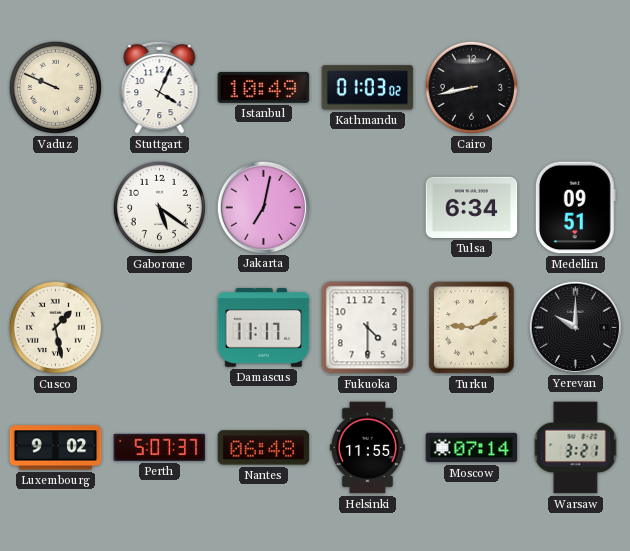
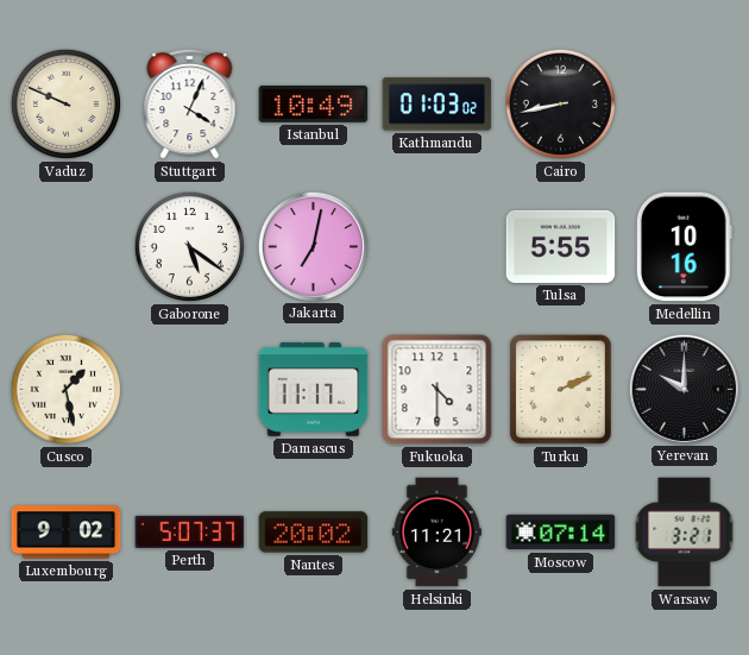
Tulsa: 6:34 -> 5:55 (561, 246)
Medellin: 09:51 -> 10:16 (684, 247)
Turku: 9:11 -> 2:11 (561, 390)
Nantes: 06:48 -> 20:02 (314, 533)
Helsinki: 11:55 -> 11:21 (436, 533)
